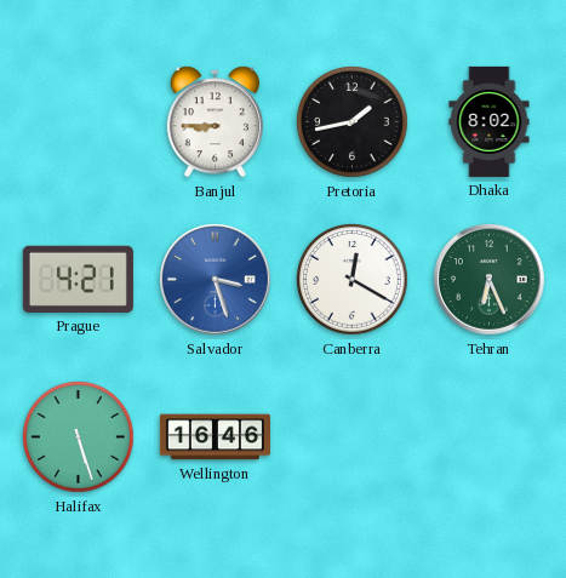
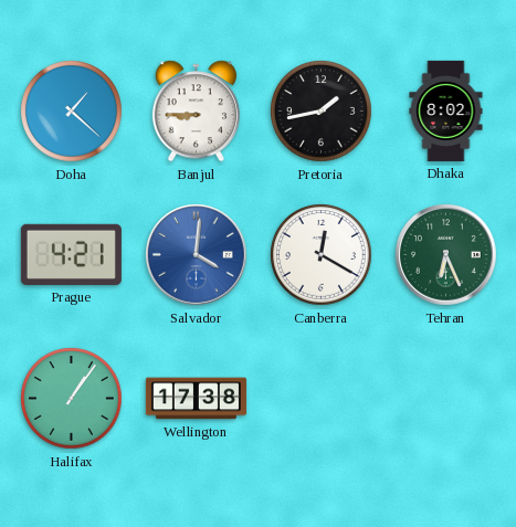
Doha: none -> 1:22 (72, 112)
Salvador: 3:27 -> 4:01 (197, 255)
Halifax: 5:27 -> 1:06 (72, 399)
Wellington: 16:46 -> 17:38 (196, 399)
